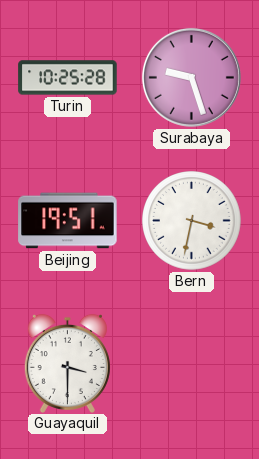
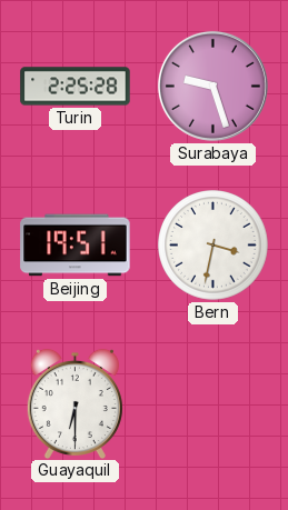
Turin: 10:25 -> 2:25 (76, 87)
Guayaquil: 3:30 -> 6:30 (75, 403)
